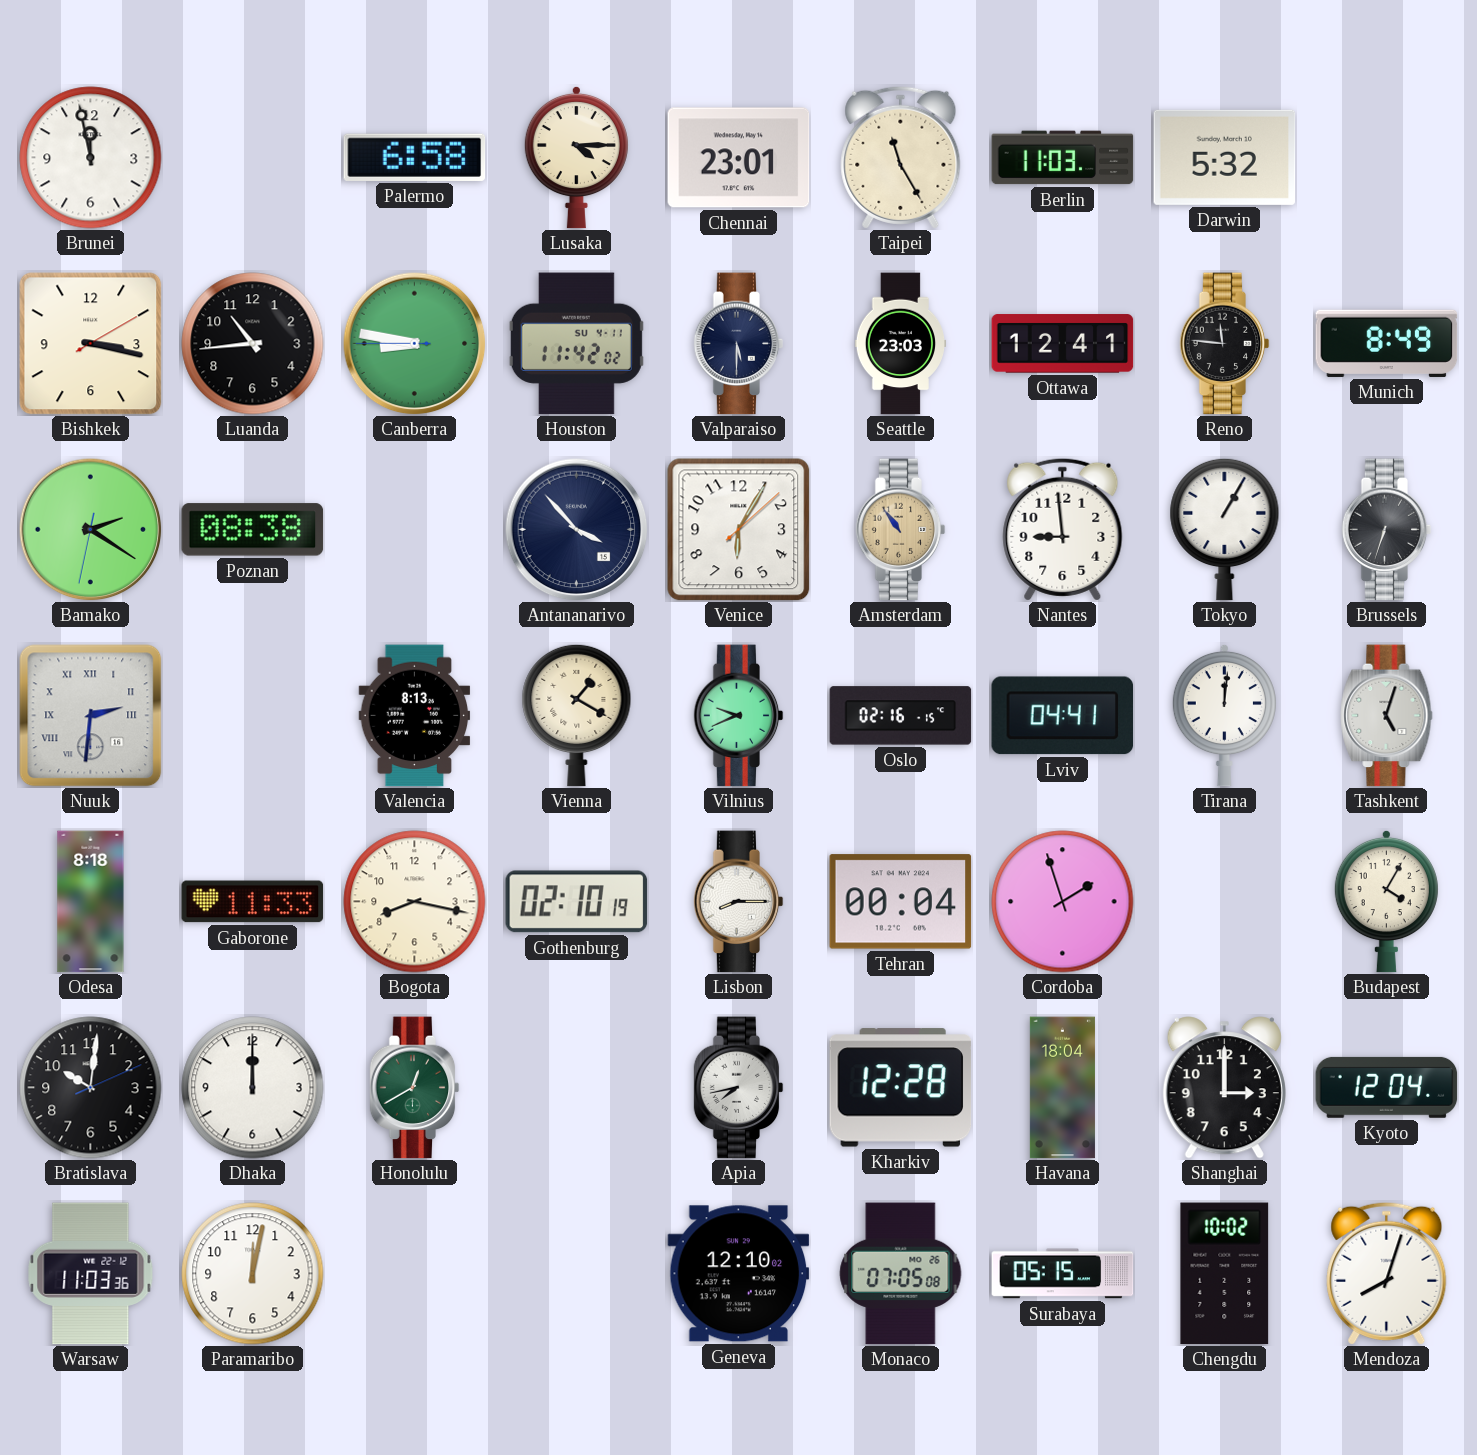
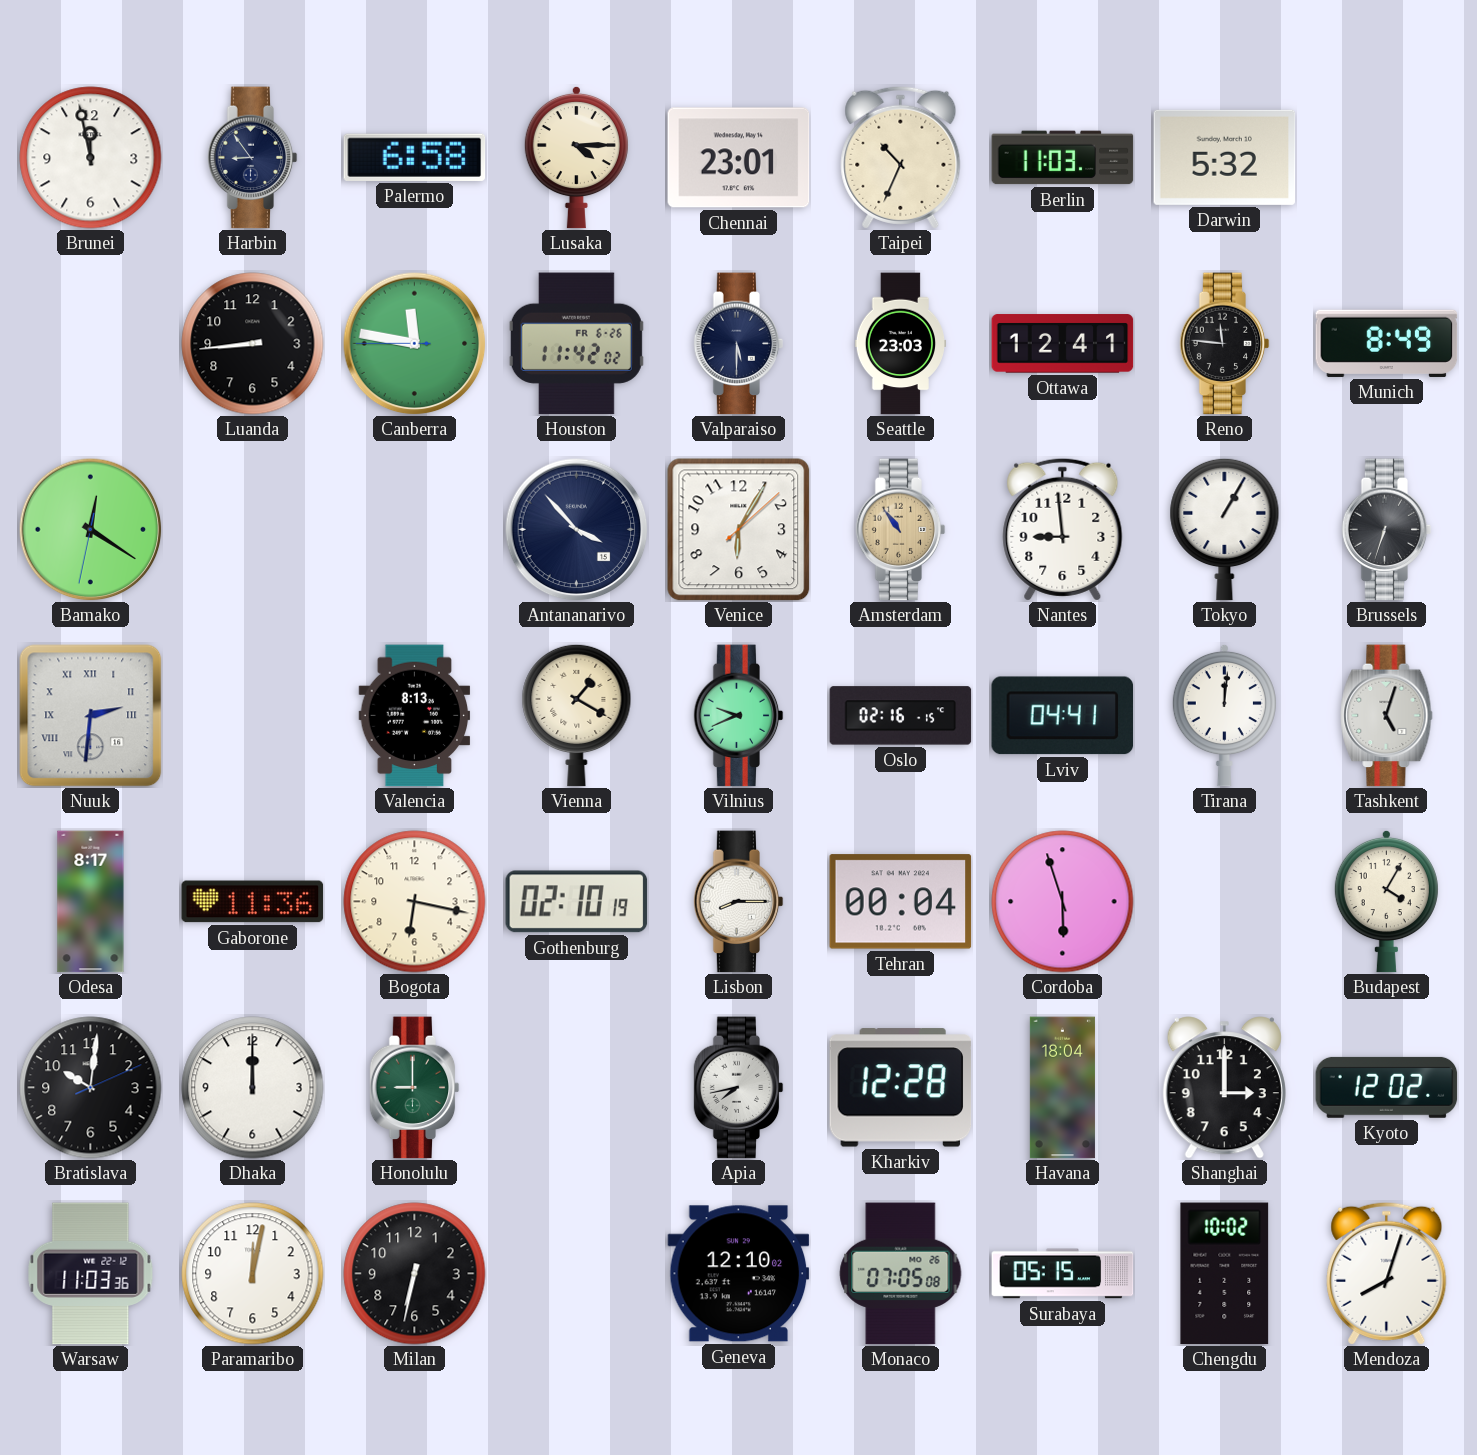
Harbin: none -> 8:54 (253, 158)
Taipei: 11:25 -> 10:34 (901, 157)
Bishkek: 3:17 -> none (91, 344)
Luanda: 10:44 -> 8:44 (253, 344)
Canberra: 8:46 -> 11:46 (414, 343)
Houston date: SU 4-11 -> FR 6-26 (576, 344)
Bamako: 2:20 -> 12:20 (90, 529)
Poznan: 08:38 -> none (253, 530)
Odesa: 8:18 -> 8:17 (91, 902)
Gaborone: 11:33 -> 11:36 (253, 902)
Bogota: 8:17 -> 6:17 (415, 902)
Cordoba: 1:57 -> 5:57 (1063, 902)
Honolulu: 12:40 -> 9:00 (415, 1088)
Kyoto: 12:04 -> 12:02 (1387, 1087)
Milan: none -> 6:32 (415, 1274)
